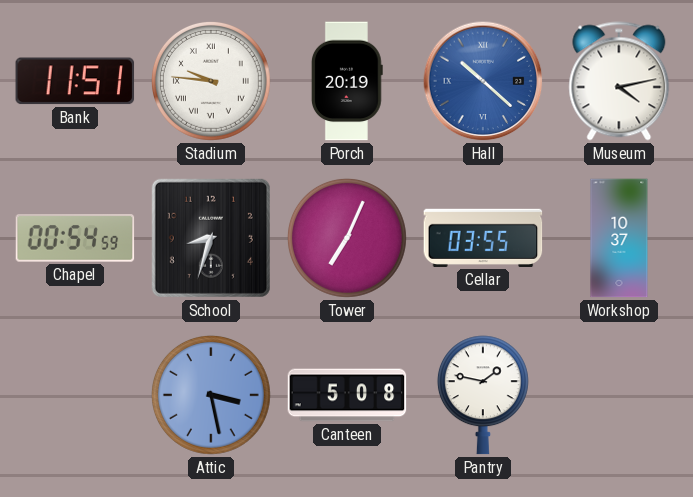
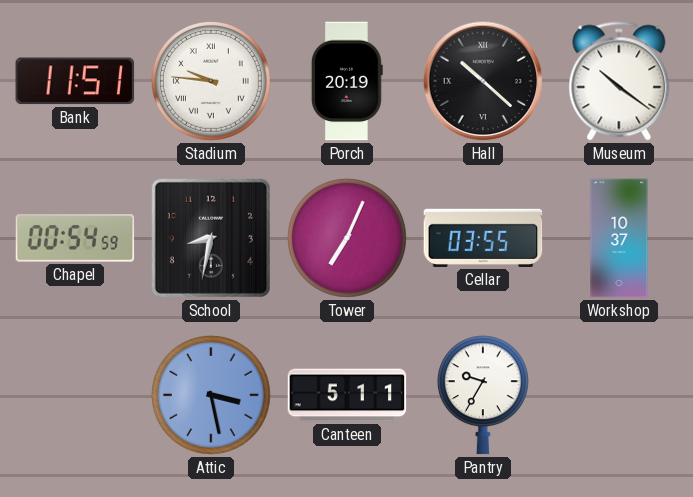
Hall dial: blue -> black (483, 81)
Museum: 4:13 -> 10:21 (619, 81)
School: 8:33 -> 8:32 (211, 238)
Canteen: 5:08 -> 5:11 (347, 395)
Pantry: 1:47 -> 9:35 (483, 395)
